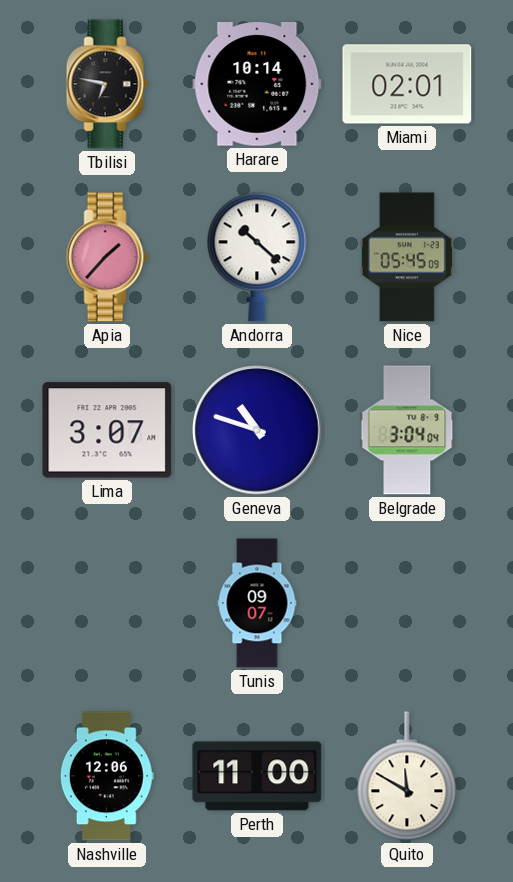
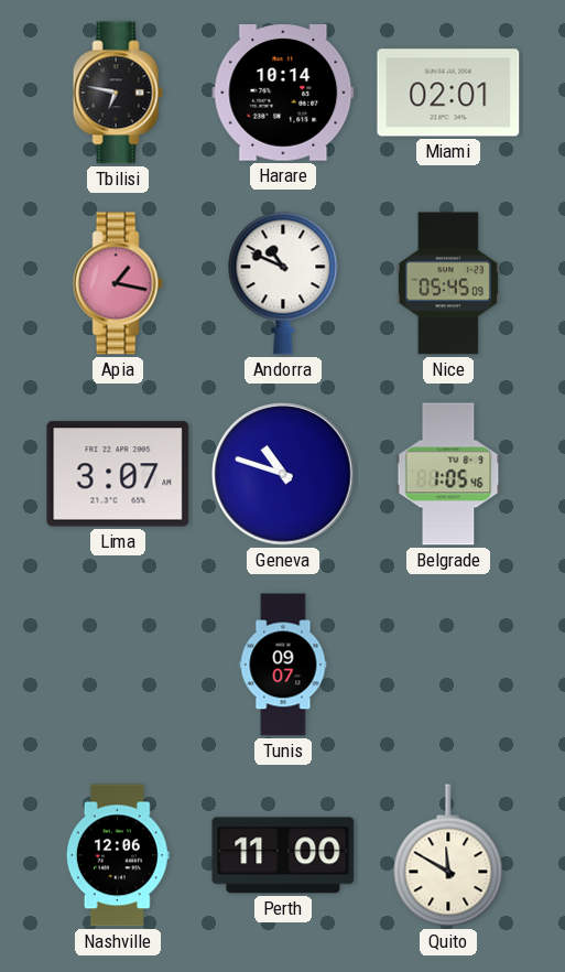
Apia: 1:37 -> 1:17 (118, 283)
Andorra: 10:22 -> 10:49 (283, 283)
Belgrade: 3:04 -> 1:05 (448, 474)
